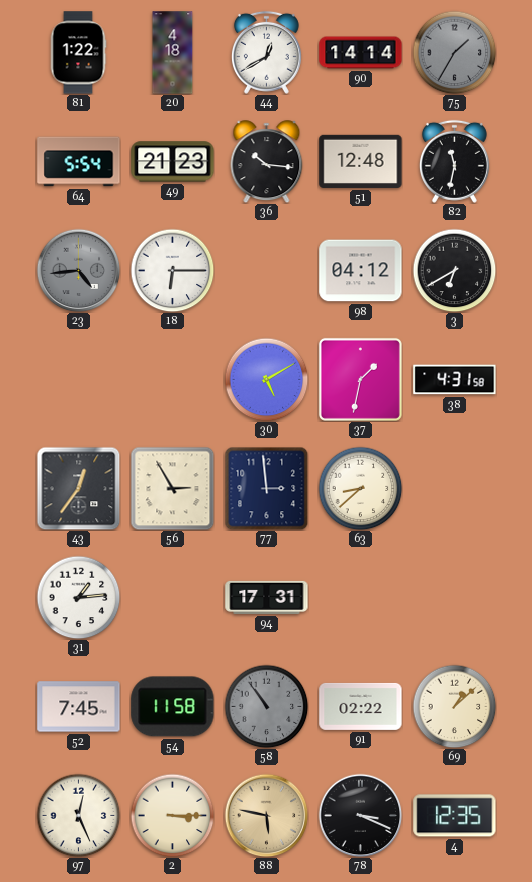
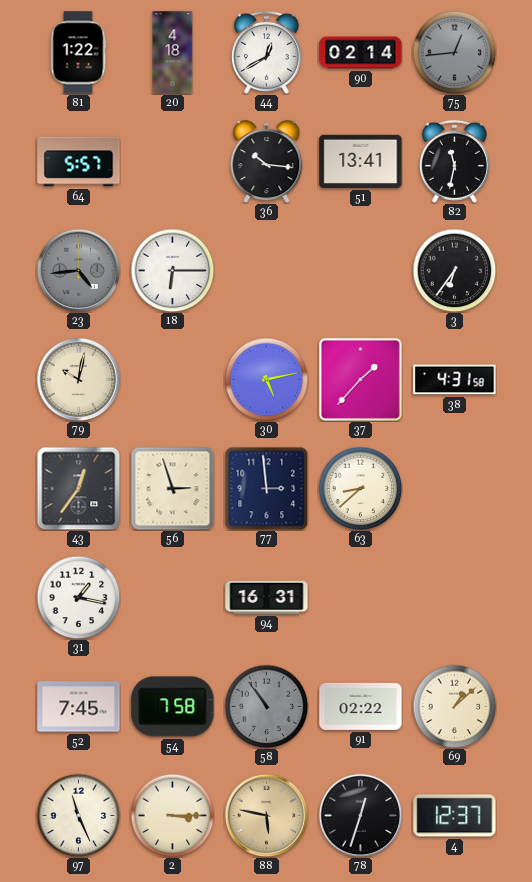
90: 14:14 -> 02:14 (361, 53)
75: 1:35 -> 12:44 (454, 52)
64: 5:54 -> 5:57 (79, 162)
49: 21:23 -> none (173, 162)
51: 12:48 -> 13:41 (361, 161)
98: 04:12 -> none (361, 271)
3: 6:40 -> 6:36 (454, 270)
79: none -> 10:02 (78, 379)
30: 5:10 -> 5:13 (266, 379)
37: 1:32 -> 1:37 (360, 379)
56: 2:55 -> 2:57 (172, 488)
31: 1:14 -> 1:17 (78, 597)
94: 17:31 -> 16:31 (267, 597)
54: 11:58 -> 7:58 (173, 707)
97: 12:26 -> 11:26 (78, 815)
78: 3:19 -> 12:33 (360, 815)
4: 12:35 -> 12:37 (455, 816)
